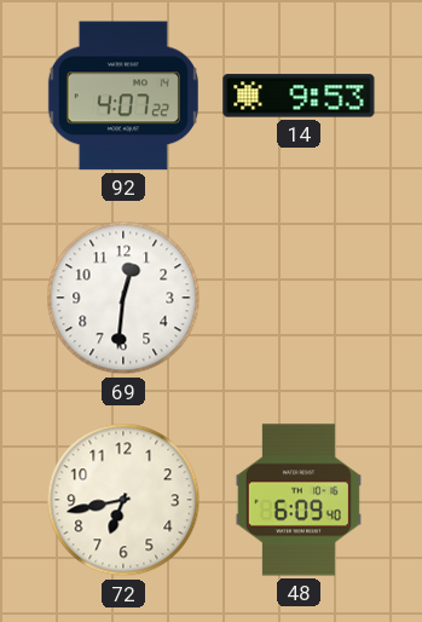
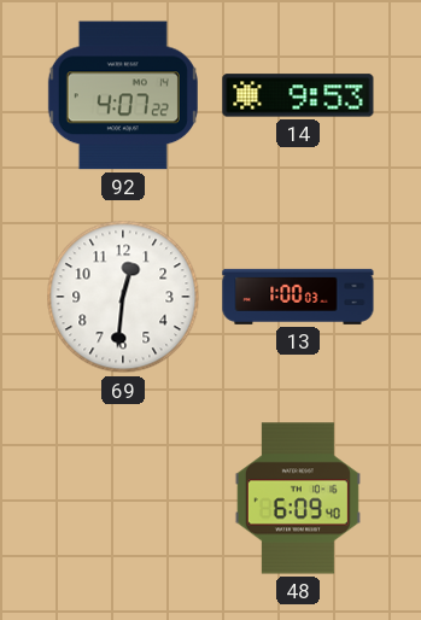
13: none -> 1:00 (298, 297)
72: 6:43 -> none (123, 500)
